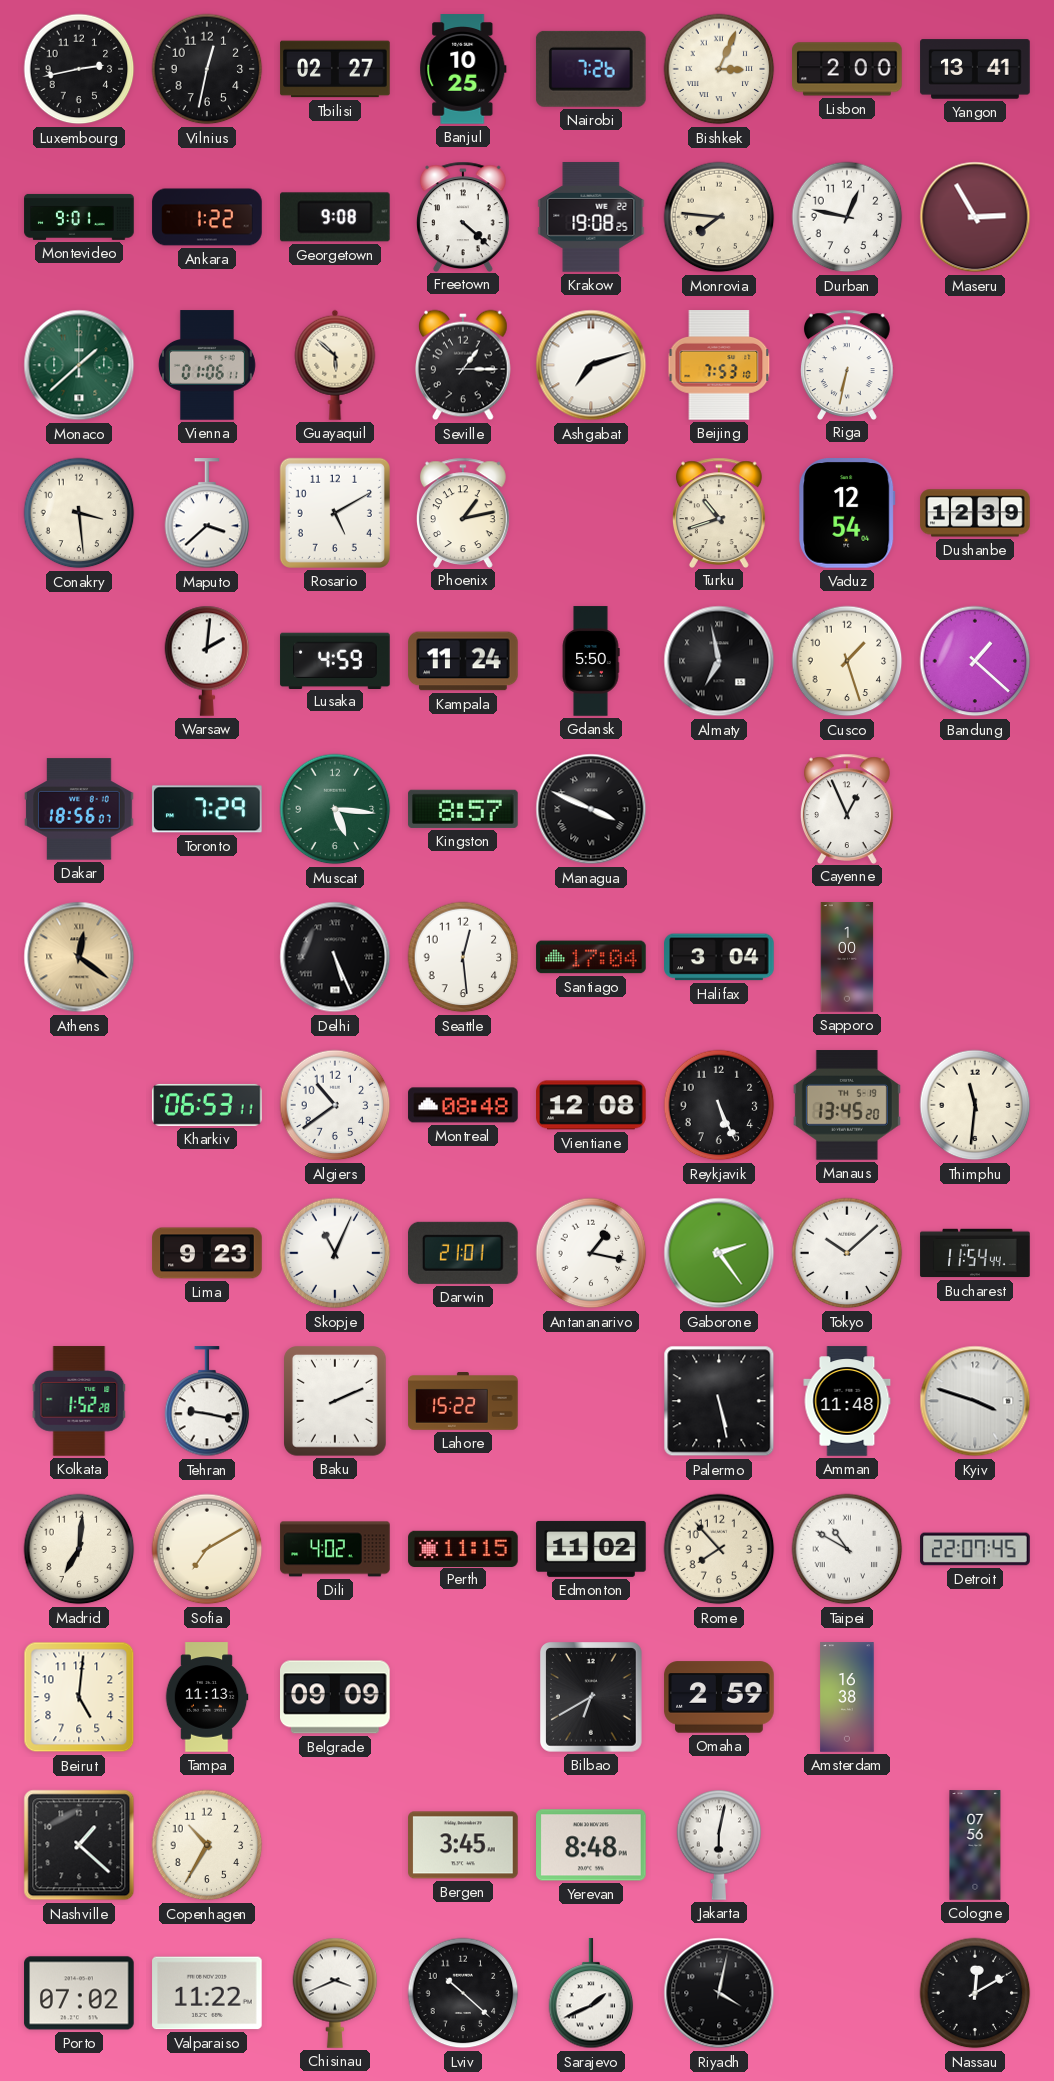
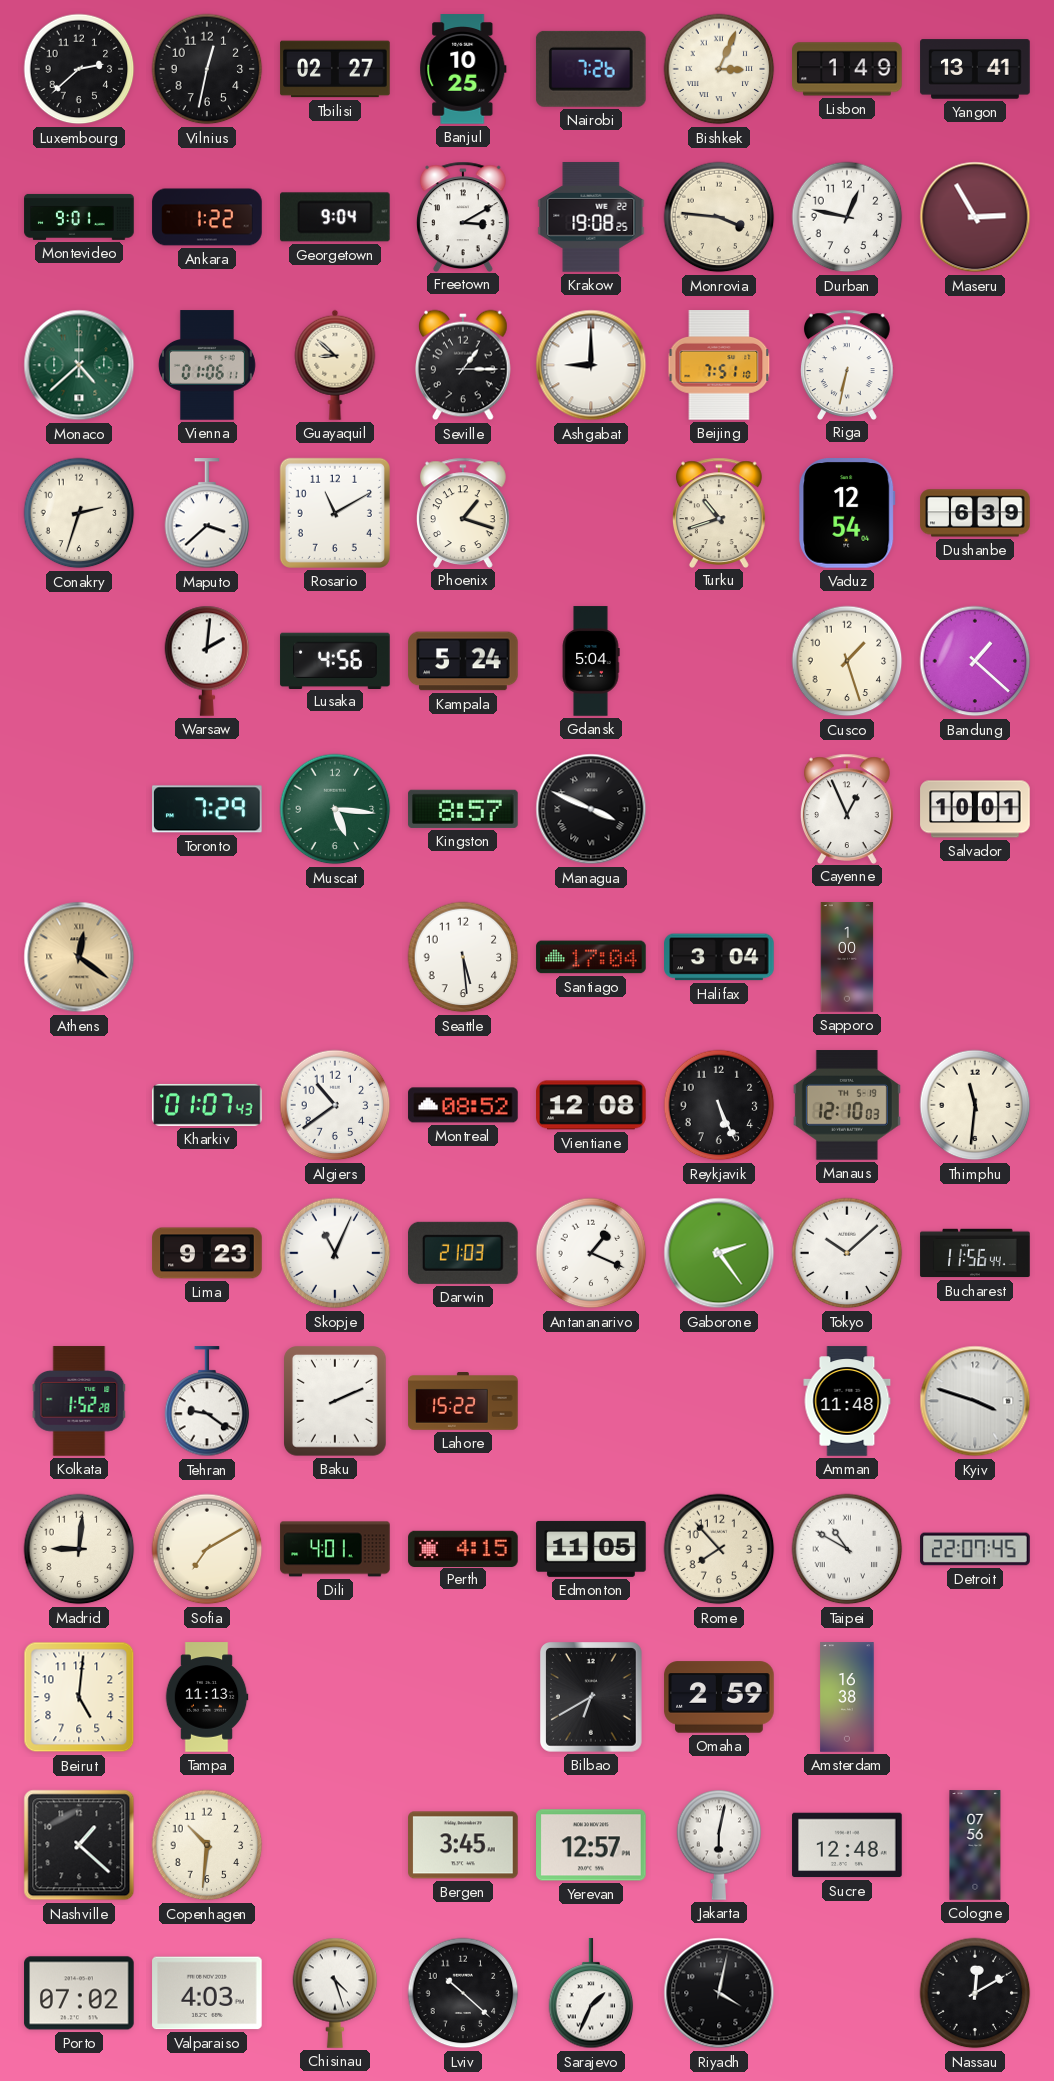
Luxembourg: 2:43 -> 2:38 (79, 69)
Lisbon: 2:00 -> 1:49 (847, 69)
Georgetown: 9:08 -> 9:04 (336, 217)
Freetown: 4:22 -> 3:10 (463, 216)
Monrovia: 7:46 -> 3:46 (719, 217)
Monaco: 1:38 -> 4:38 (79, 365)
Guayaquil: 5:52 -> 8:52 (335, 365)
Ashgabat: 7:12 -> 9:00 (591, 365)
Beijing: 7:53 -> 7:51 (719, 365)
Conakry: 3:29 -> 2:33 (79, 513)
Rosario: 5:10 -> 11:10 (335, 513)
Phoenix: 1:13 -> 1:18 (463, 512)
Dushanbe: 12:39 -> 6:39 (975, 513)
Lusaka: 4:59 -> 4:56 (335, 660)
Kampala: 11:24 -> 5:24 (463, 661)
Gdansk: 5:50 -> 5:04 (591, 661)
Almaty: 6:58 -> none (719, 661)
Dakar: 18:56 -> none (79, 809)
Salvador: none -> 10:01 (975, 809)
Delhi: 5:26 -> none (335, 957)
Seattle: 12:29 -> 5:29 (463, 957)
Kharkiv: 06:53 -> 01:07 (207, 1105)
Montreal: 08:48 -> 08:52 (463, 1105)
Manaus: 13:45 -> 12:10 (847, 1105)
Darwin: 21:01 -> 21:03 (464, 1253)
Antananarivo: 1:17 -> 1:19 (591, 1253)
Bucharest: 11:54 -> 11:56 (975, 1253)
Tehran: 9:17 -> 9:21 (207, 1402)
Palermo: 5:28 -> none (719, 1401)
Madrid: 7:01 -> 9:01 (79, 1549)
Dili: 4:02 -> 4:01 (335, 1549)
Perth: 11:15 -> 4:15 (463, 1548)
Edmonton: 11:02 -> 11:05 (591, 1549)
Belgrade: 09:09 -> none (335, 1697)
Copenhagen: 10:35 -> 10:31 (207, 1845)
Yerevan: 8:48 -> 12:57 (591, 1845)
Sucre: none -> 12:48 (847, 1845)
Valparaiso: 11:22 -> 4:03 (207, 1993)
Chisinau: 3:41 -> 4:27 (335, 1993)
Sarajevo: 1:41 -> 1:34 (591, 1994)
